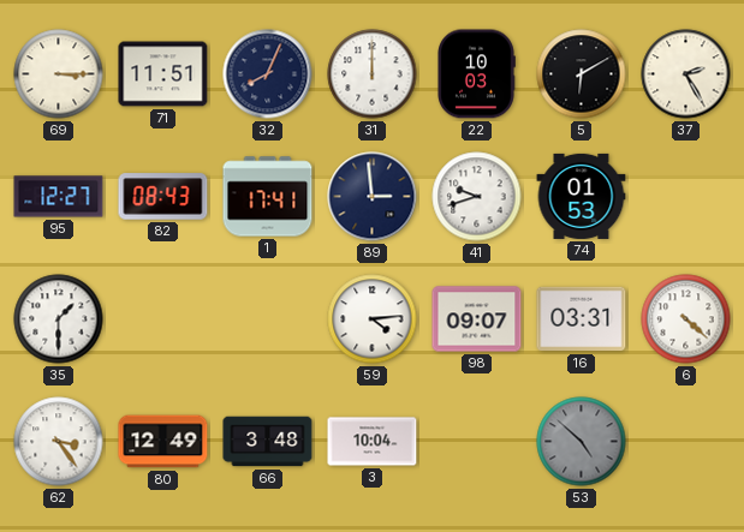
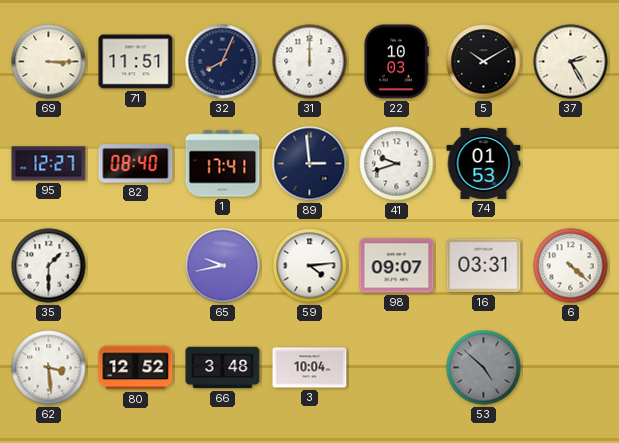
5: 6:10 -> 10:10 (484, 62)
82: 08:43 -> 08:40 (136, 164)
65: none -> 9:43 (223, 266)
62: 3:24 -> 3:29 (49, 368)
80: 12:49 -> 12:52 (136, 368)
